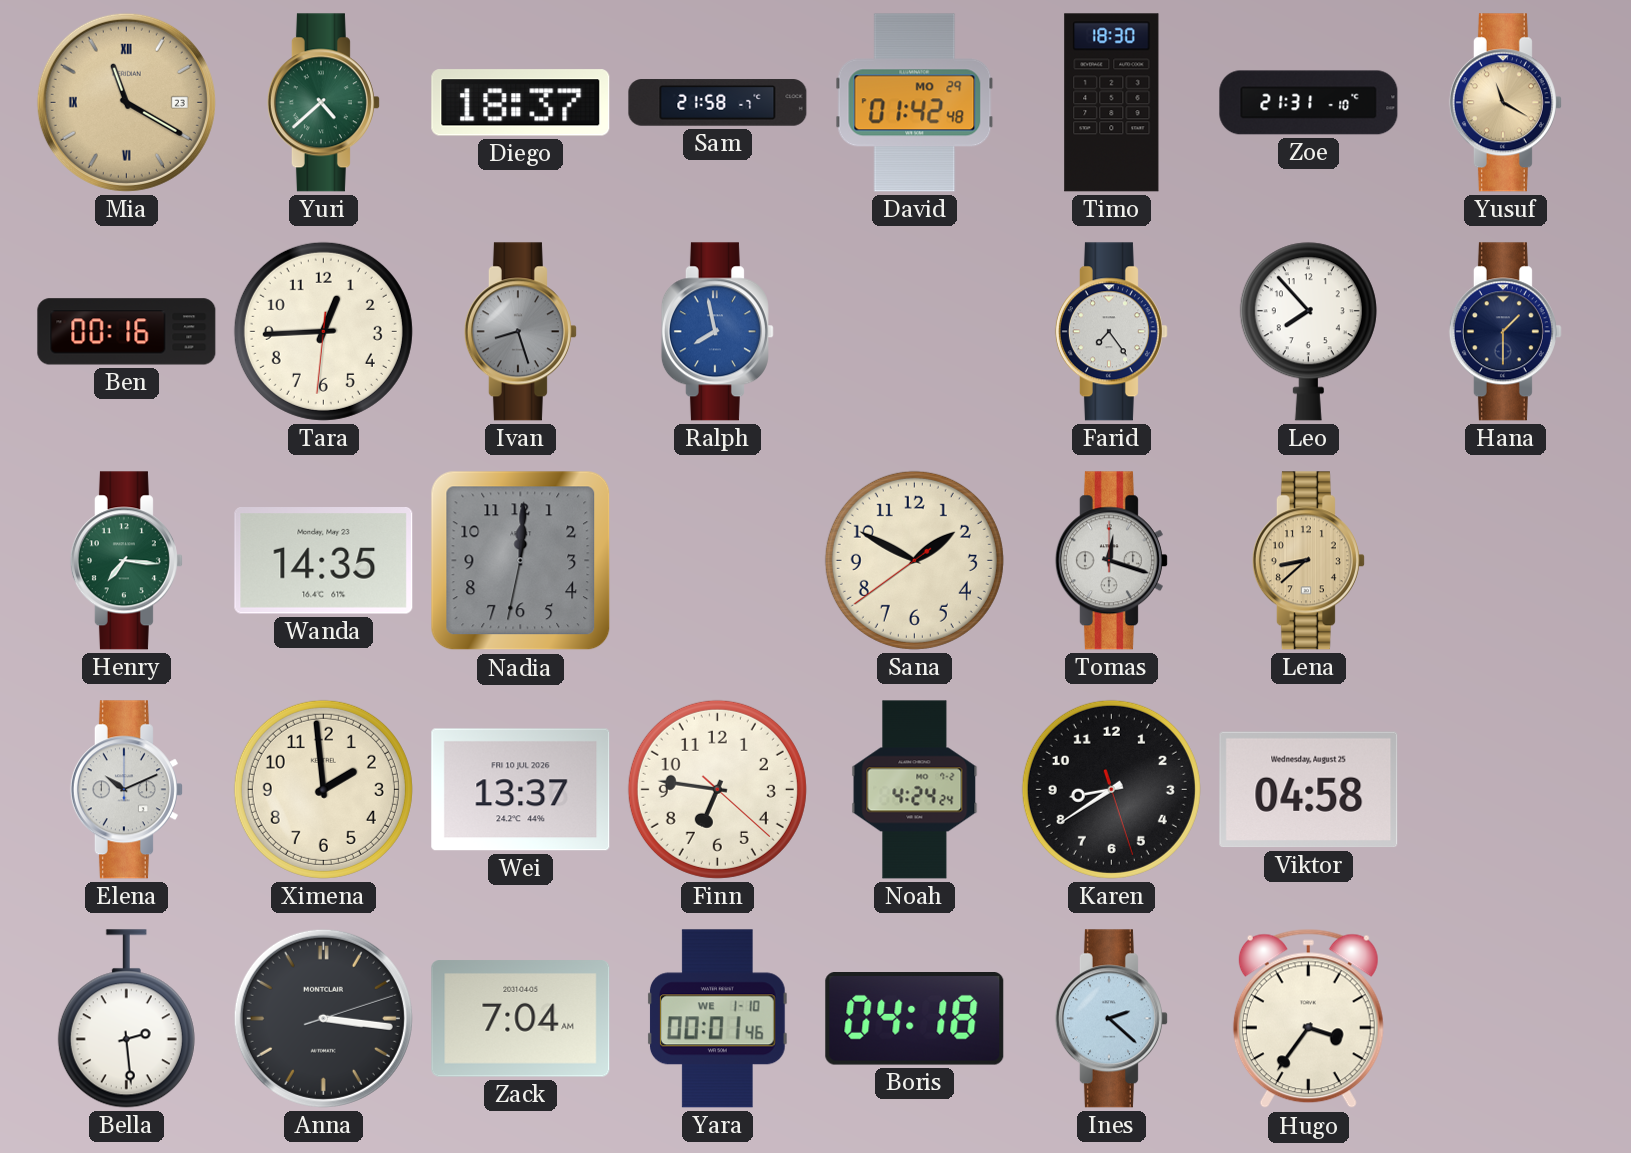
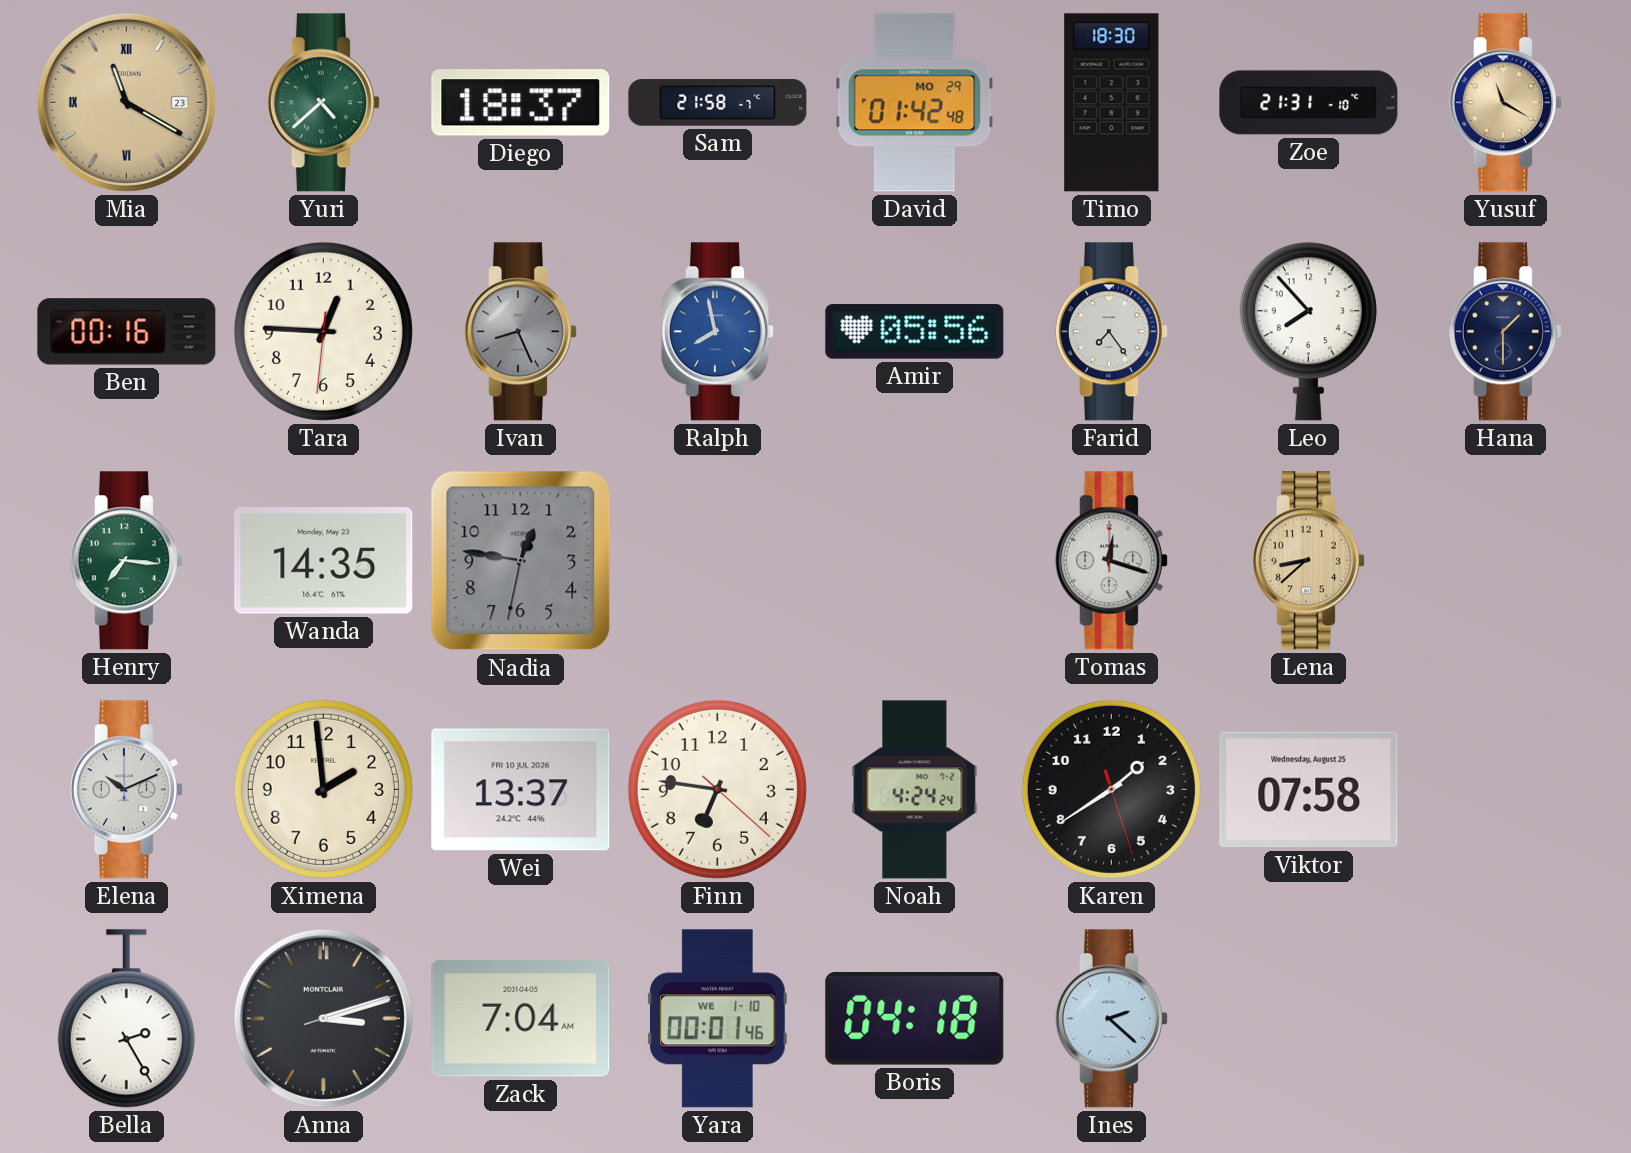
Tara: 12:44 -> 12:45 (323, 331)
Ivan: 8:27 -> 8:26 (520, 332)
Amir: none -> 05:56 (915, 332)
Nadia: 12:00 -> 12:46 (521, 561)
Sana: 1:49 -> none (914, 560)
Karen: 8:39 -> 1:39 (1111, 789)
Viktor: 04:58 -> 07:58 (1309, 790)
Bella: 2:29 -> 2:25 (126, 1019)
Anna: 3:16 -> 3:12 (323, 1018)
Hugo: 3:36 -> none (1308, 1019)
